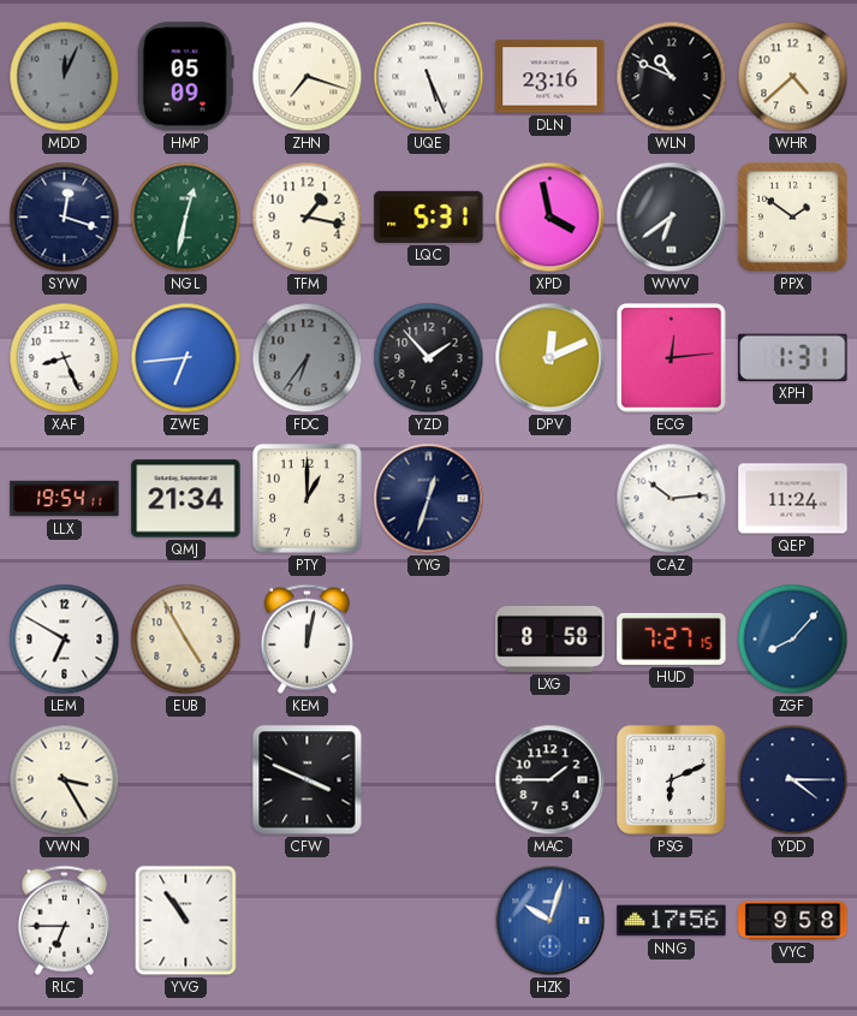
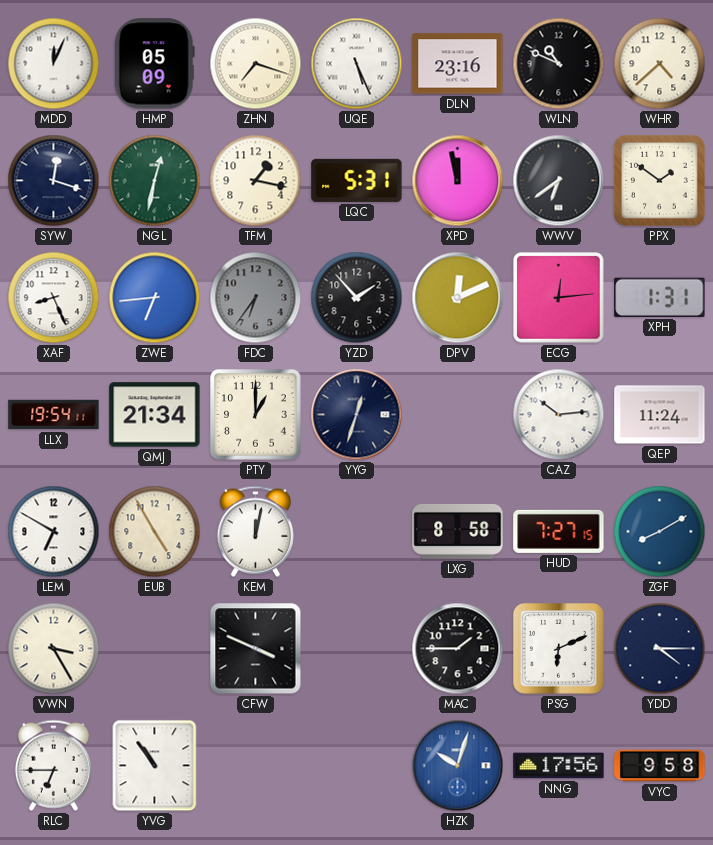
MDD dial: grey -> white (54, 64)
XPD: 3:58 -> 11:58 (458, 181)
ZGF: 8:07 -> 8:10 (660, 532)
